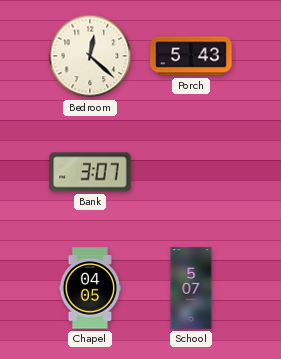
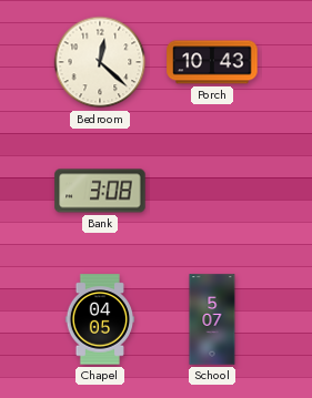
Porch: 5:43 -> 10:43 (212, 62)
Bank: 3:07 -> 3:08 (100, 191)
